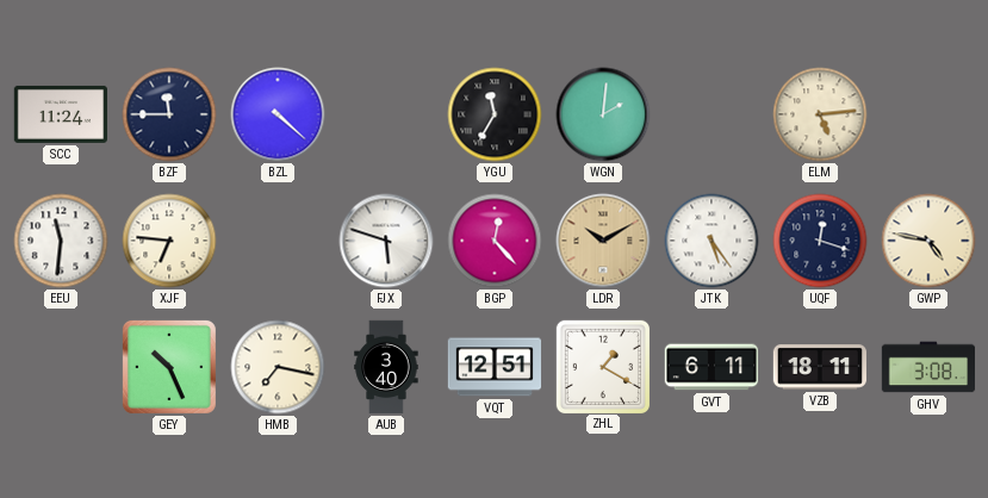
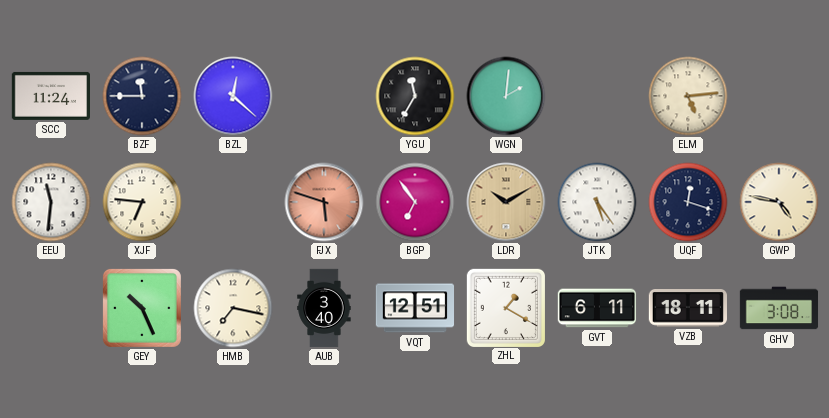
BZL: 4:22 -> 12:22 (233, 96)
FJX dial: white -> salmon (324, 202)
BGP: 12:23 -> 6:54 (415, 202)
